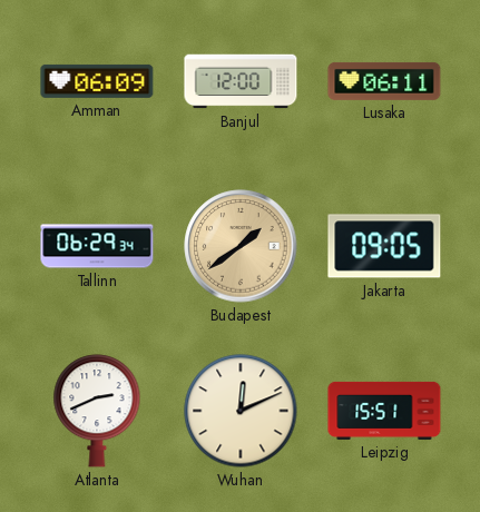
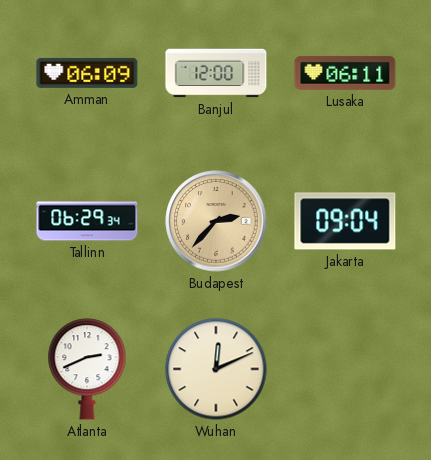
Budapest: 1:39 -> 2:37 (216, 221)
Jakarta: 09:05 -> 09:04 (345, 221)
Leipzig: 15:51 -> none (384, 411)
